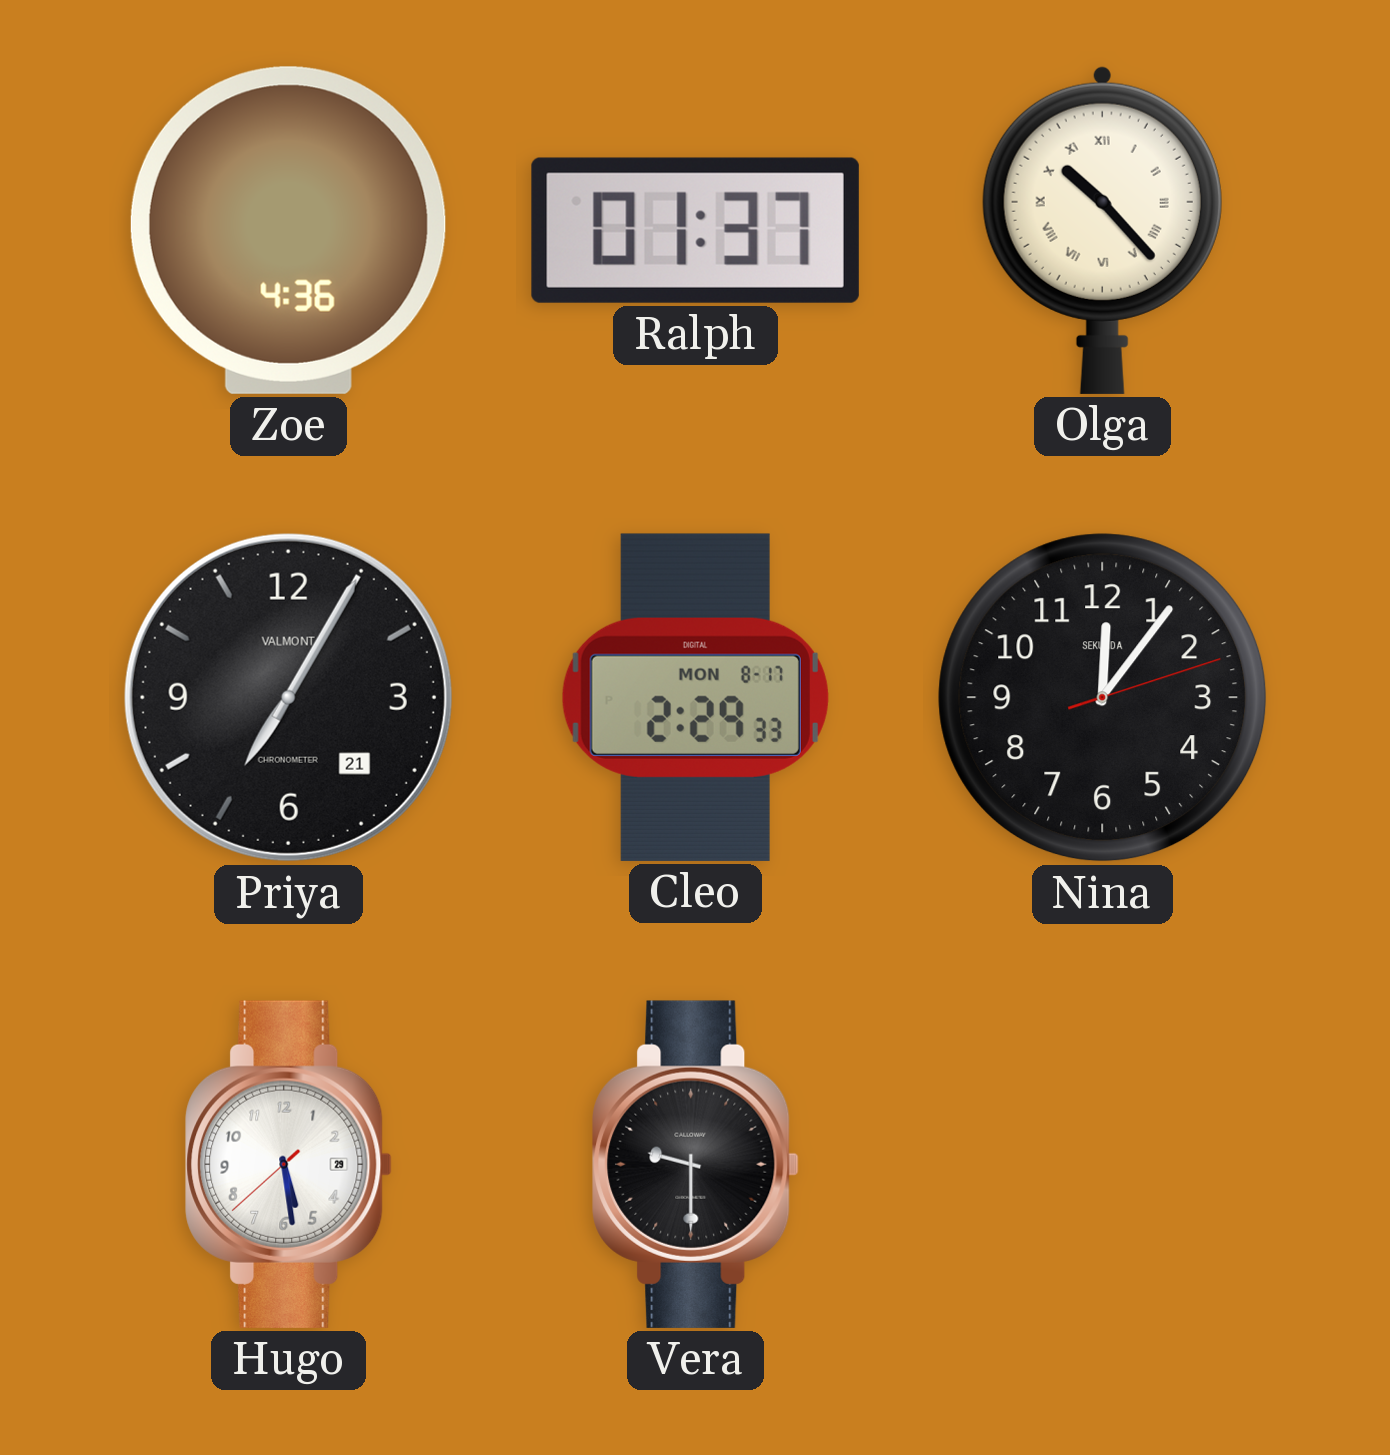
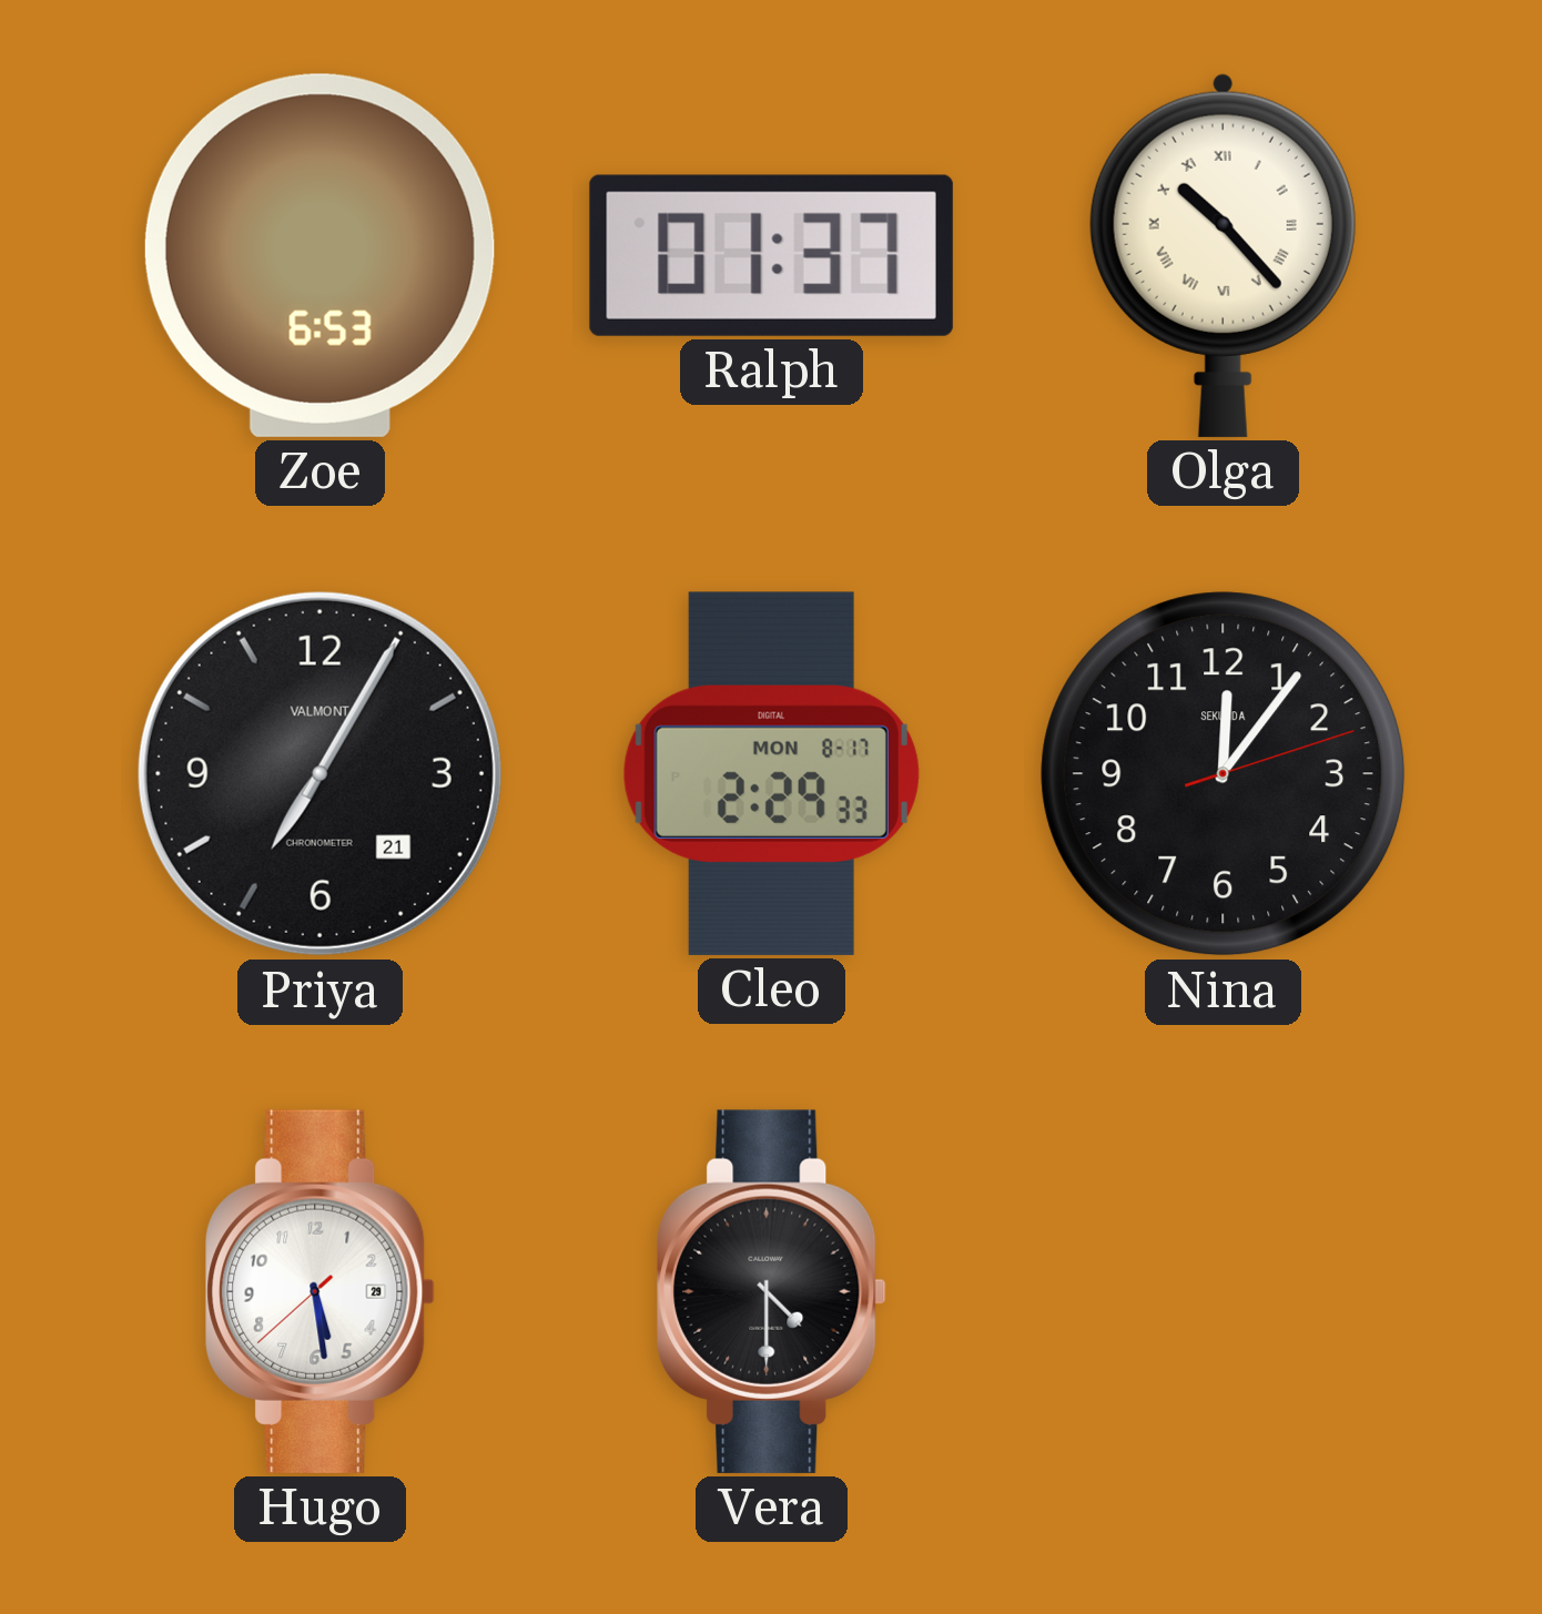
Zoe: 4:36 -> 6:53 (319, 255)
Vera: 9:30 -> 4:30 (772, 1291)
